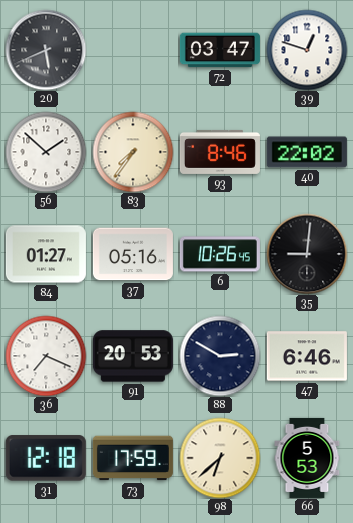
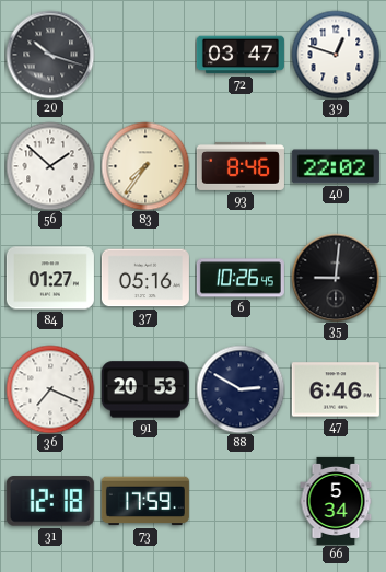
20: 5:41 -> 10:18 (50, 55)
98: 6:38 -> none (220, 458)
66: 5:53 -> 5:34 (336, 501)
